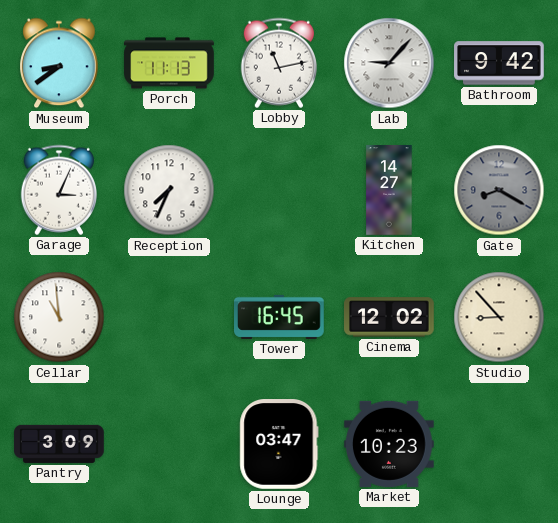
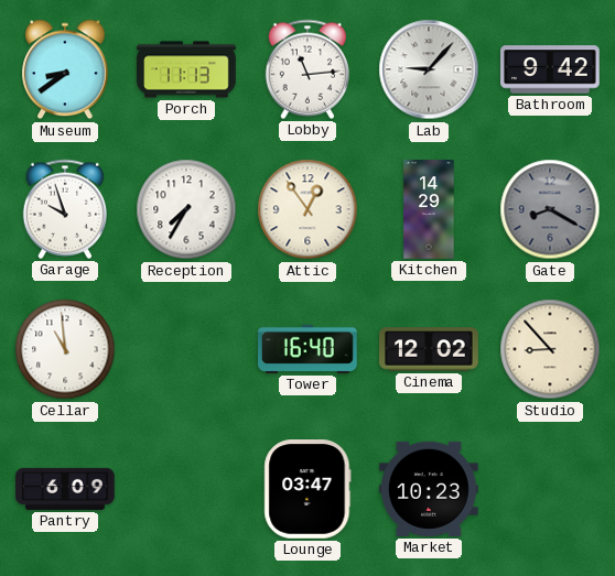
Lobby: 11:13 -> 11:14 (306, 69)
Garage: 3:04 -> 9:57 (64, 209)
Reception: 7:34 -> 7:35 (186, 209)
Attic: none -> 12:54 (307, 209)
Kitchen: 14:27 -> 14:29 (429, 209)
Tower: 16:45 -> 16:40 (307, 349)
Pantry: 3:09 -> 6:09 (65, 489)
